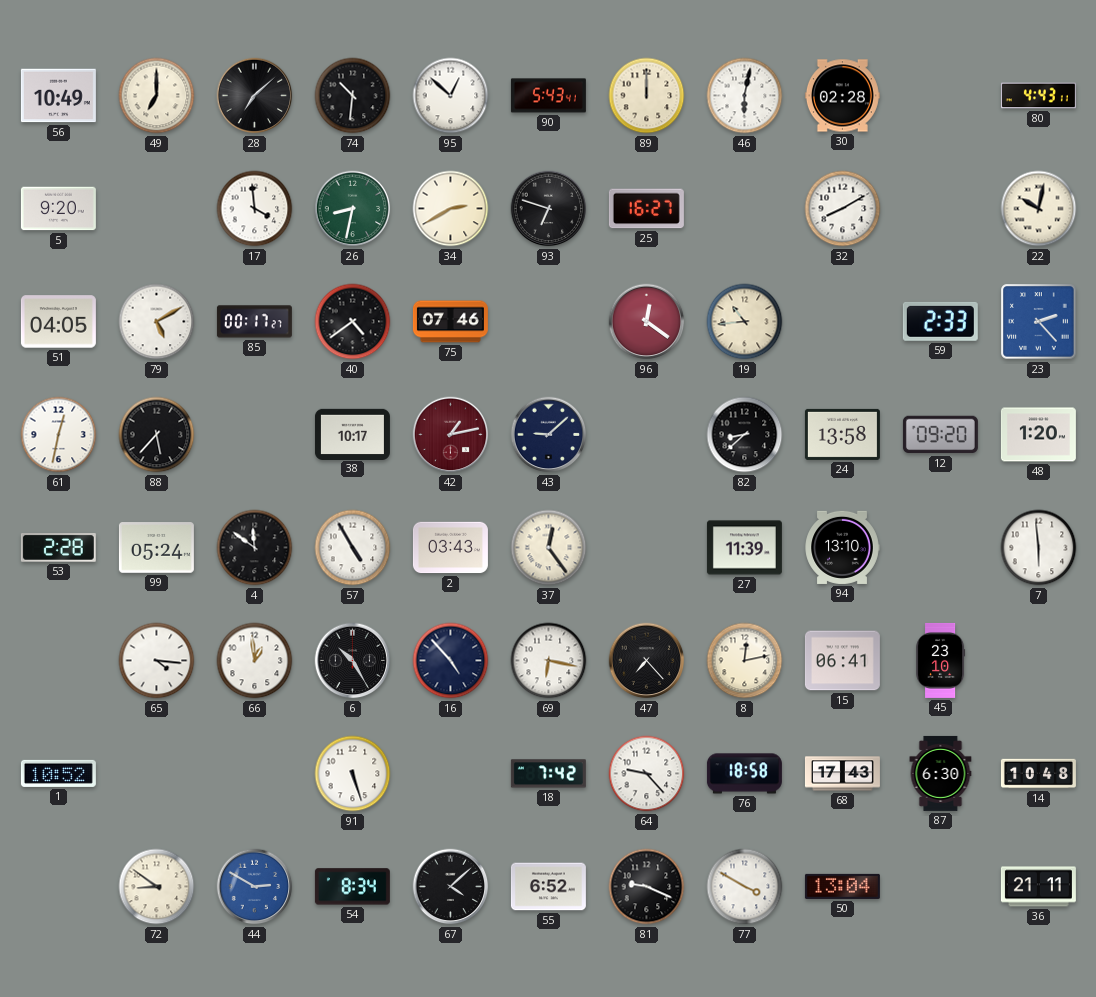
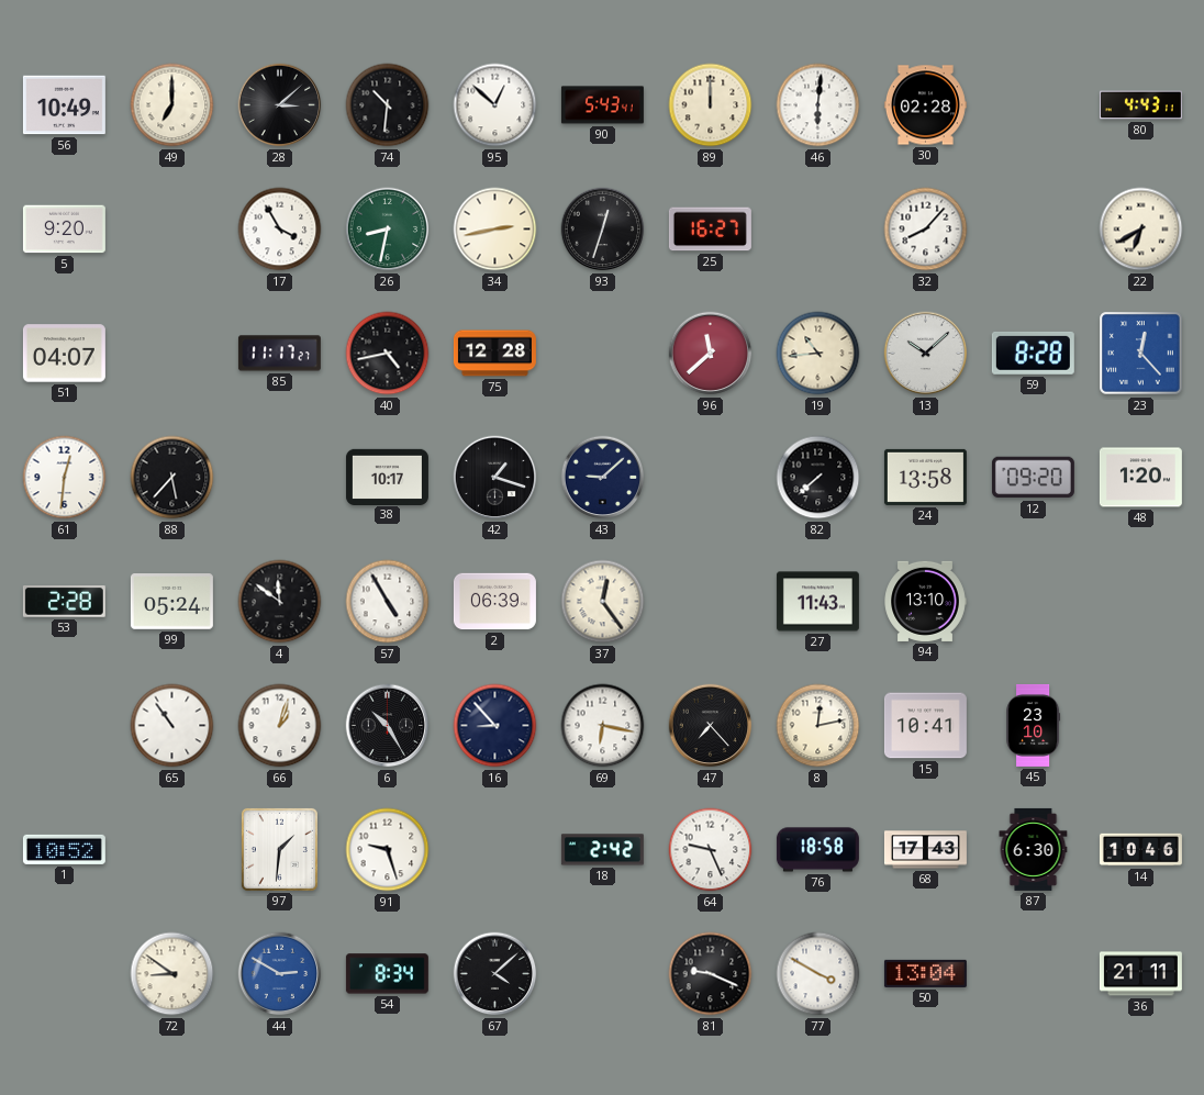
28: 7:08 -> 3:08 (280, 105)
46: 6:02 -> 6:01 (818, 105)
17: 3:59 -> 3:55 (280, 230)
34: 2:40 -> 2:43 (495, 230)
93: 6:48 -> 12:33 (603, 230)
32: 8:10 -> 8:07 (926, 230)
22: 10:02 -> 6:40 (1141, 230)
51: 04:05 -> 04:07 (64, 354)
79: 5:10 -> none (157, 322)
85: 00:17 -> 11:17 (279, 354)
40: 4:39 -> 4:43 (388, 354)
75: 07:46 -> 12:28 (494, 354)
96: 12:21 -> 11:38 (711, 354)
13: none -> 10:08 (926, 354)
59: 2:33 -> 8:28 (1033, 353)
23: 2:23 -> 12:23 (1141, 354)
61: 12:32 -> 12:31 (65, 478)
42: 1:13 -> 1:18 (495, 478)
42 dial: burgundy -> black (495, 478)
82: 8:38 -> 7:38 (818, 478)
2: 03:43 -> 06:39 (494, 602)
27: 11:39 -> 11:43 (817, 602)
7: 5:59 -> none (1039, 548)
65: 4:16 -> 10:54 (172, 726)
66: 12:59 -> 1:03 (280, 726)
16: 4:53 -> 8:53 (495, 726)
15: 06:41 -> 10:41 (925, 726)
97: none -> 1:31 (279, 849)
91: 5:27 -> 9:27 (388, 850)
18: 7:42 -> 2:42 (602, 850)
64: 9:23 -> 9:26 (711, 850)
14: 10:48 -> 10:46 (1140, 850)
55: 6:52 -> none (548, 887)
